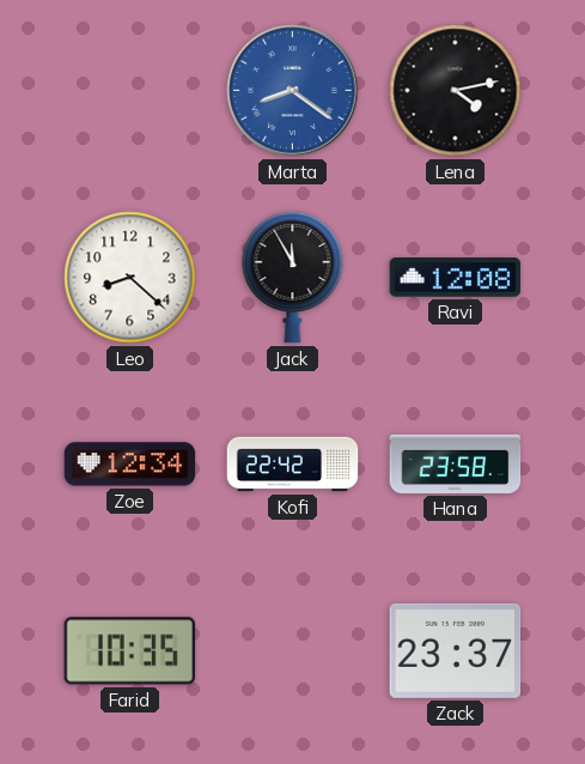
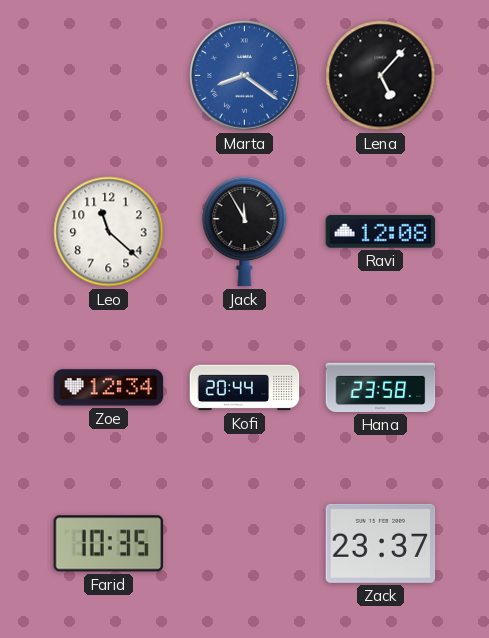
Lena: 4:13 -> 5:07 (381, 76)
Leo: 8:22 -> 11:22 (109, 232)
Kofi: 22:42 -> 20:44 (245, 388)
